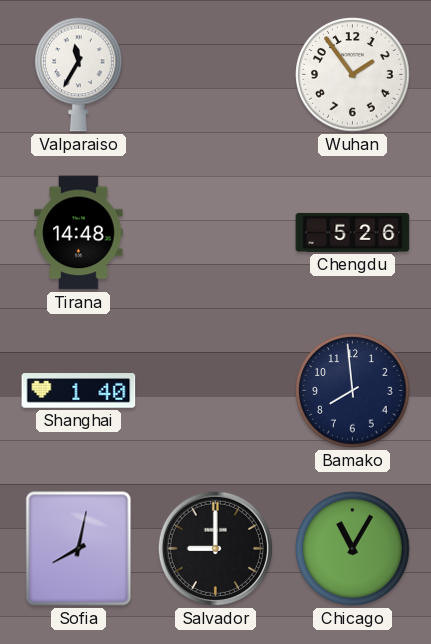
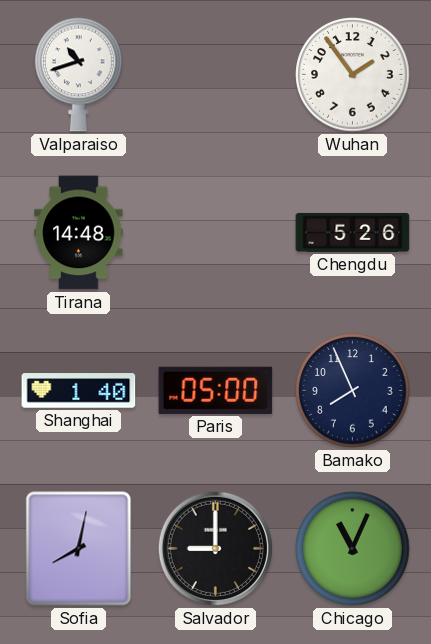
Valparaiso: 11:35 -> 10:42 (79, 75)
Paris: none -> 05:00 (216, 390)
Bamako: 7:59 -> 7:56 (353, 391)
Chicago: 11:05 -> 11:04 (353, 549)
